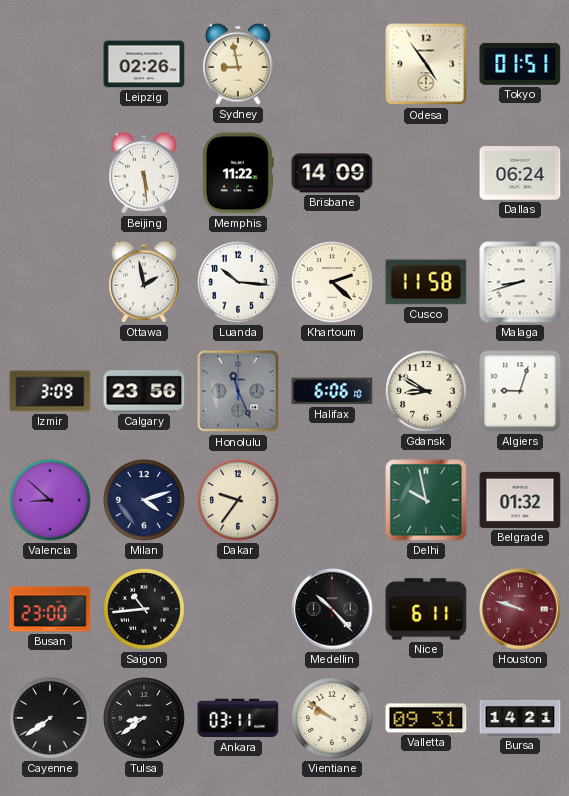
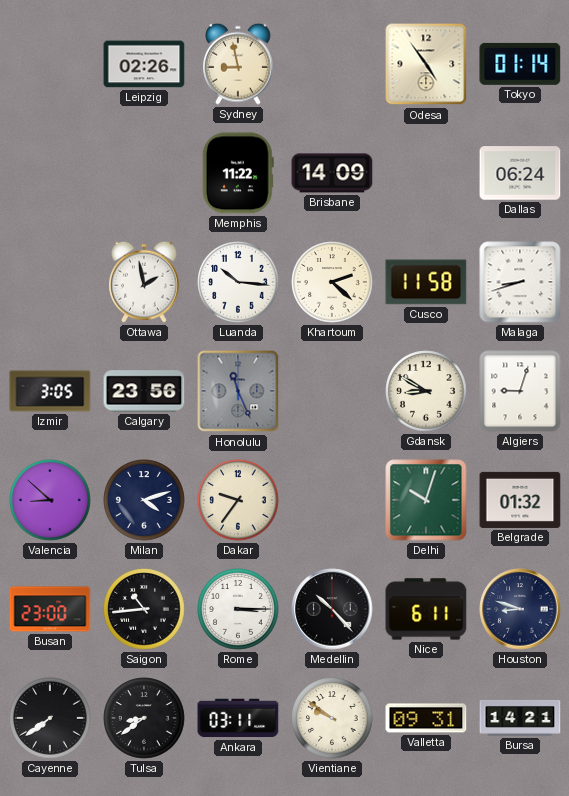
Tokyo: 01:51 -> 01:14 (520, 64)
Beijing: 5:29 -> none (145, 173)
Izmir: 3:09 -> 3:05 (50, 391)
Halifax: 6:06 -> none (332, 391)
Delhi: 9:58 -> 10:03 (426, 500)
Rome: none -> 3:15 (238, 609)
Houston: 9:48 -> 8:48 (520, 609)
Houston dial: burgundy -> navy (520, 609)
